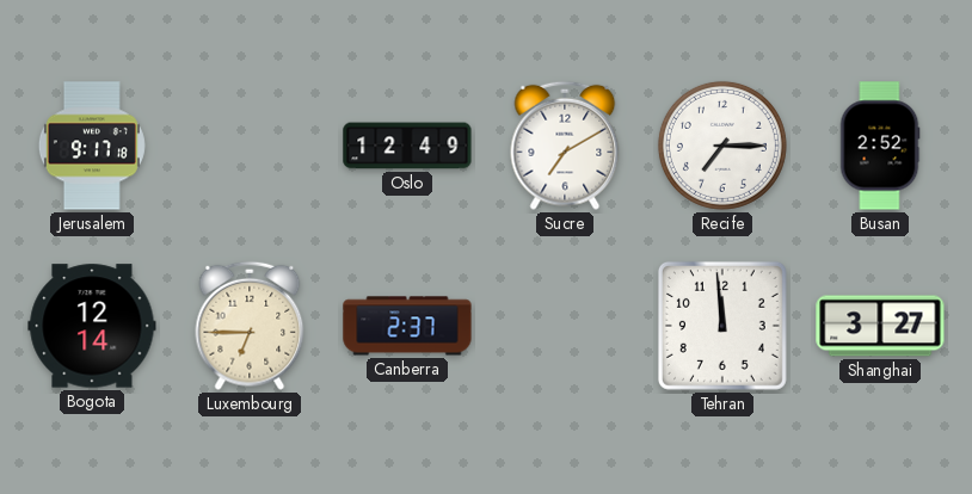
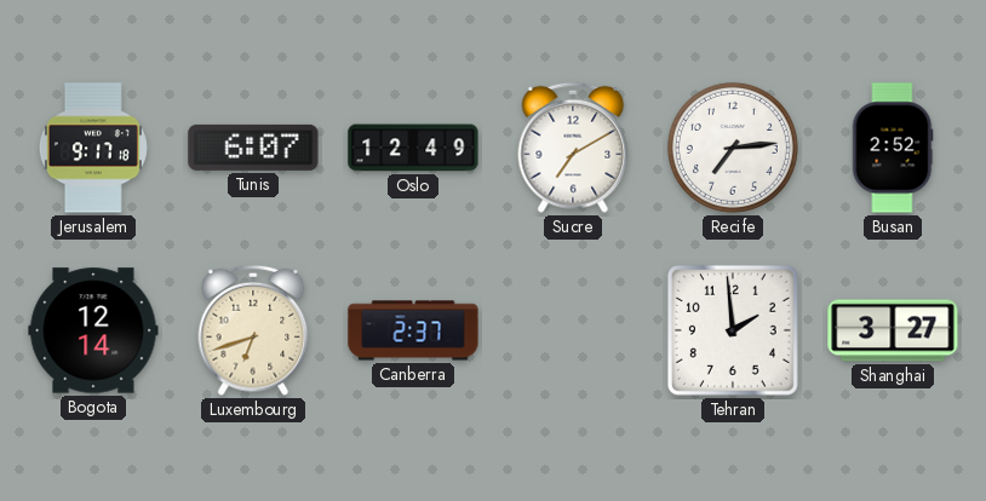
Tunis: none -> 6:07 (253, 148)
Recife: 7:15 -> 7:14 (733, 148)
Luxembourg: 6:45 -> 6:42 (253, 330)
Tehran: 11:59 -> 1:59 (733, 330)
